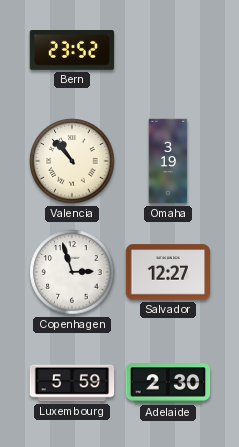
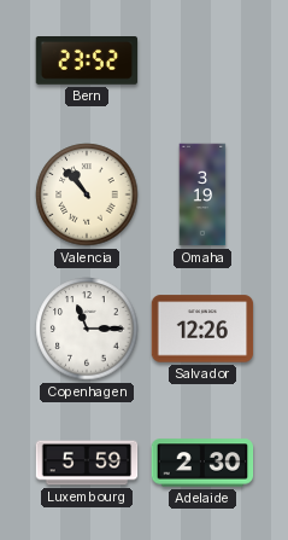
Copenhagen: 2:57 -> 11:15 (87, 329)
Salvador: 12:27 -> 12:26 (202, 329)
